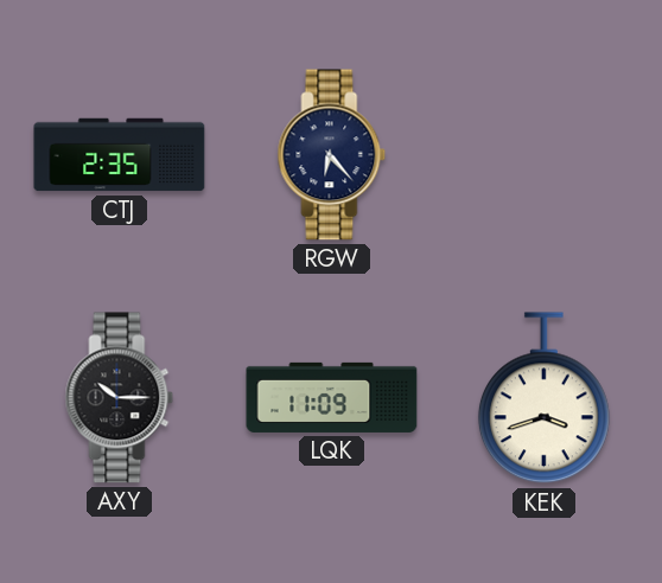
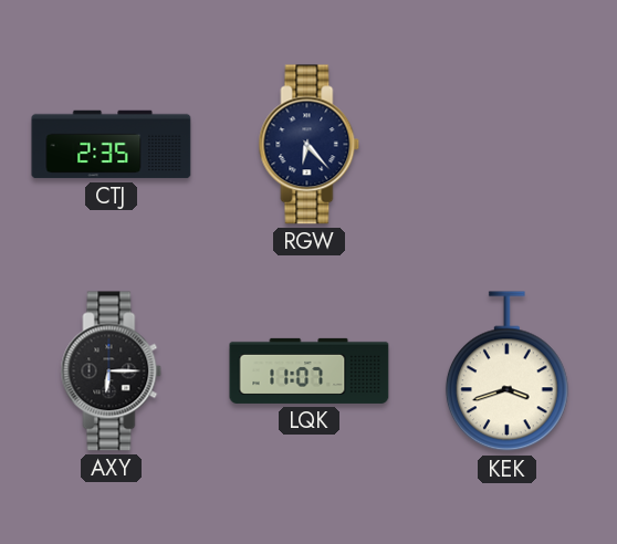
AXY: 10:15 -> 6:15 (112, 372)
LQK: 11:09 -> 11:07 (310, 370)
